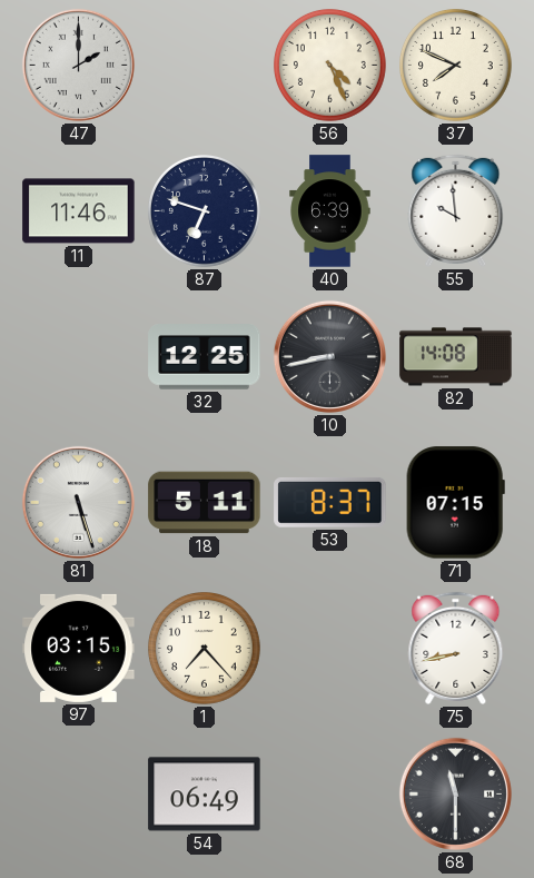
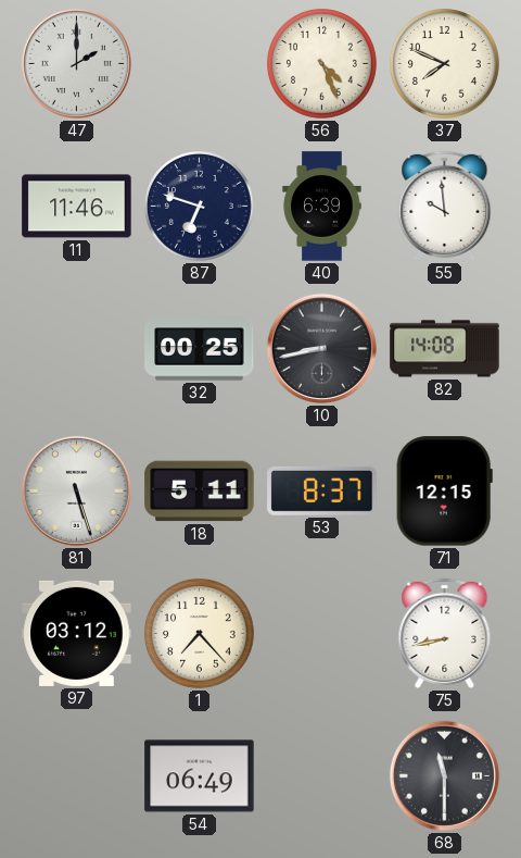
32: 12:25 -> 00:25 (200, 349)
71: 07:15 -> 12:15 (444, 492)
97: 03:15 -> 03:12 (77, 633)
